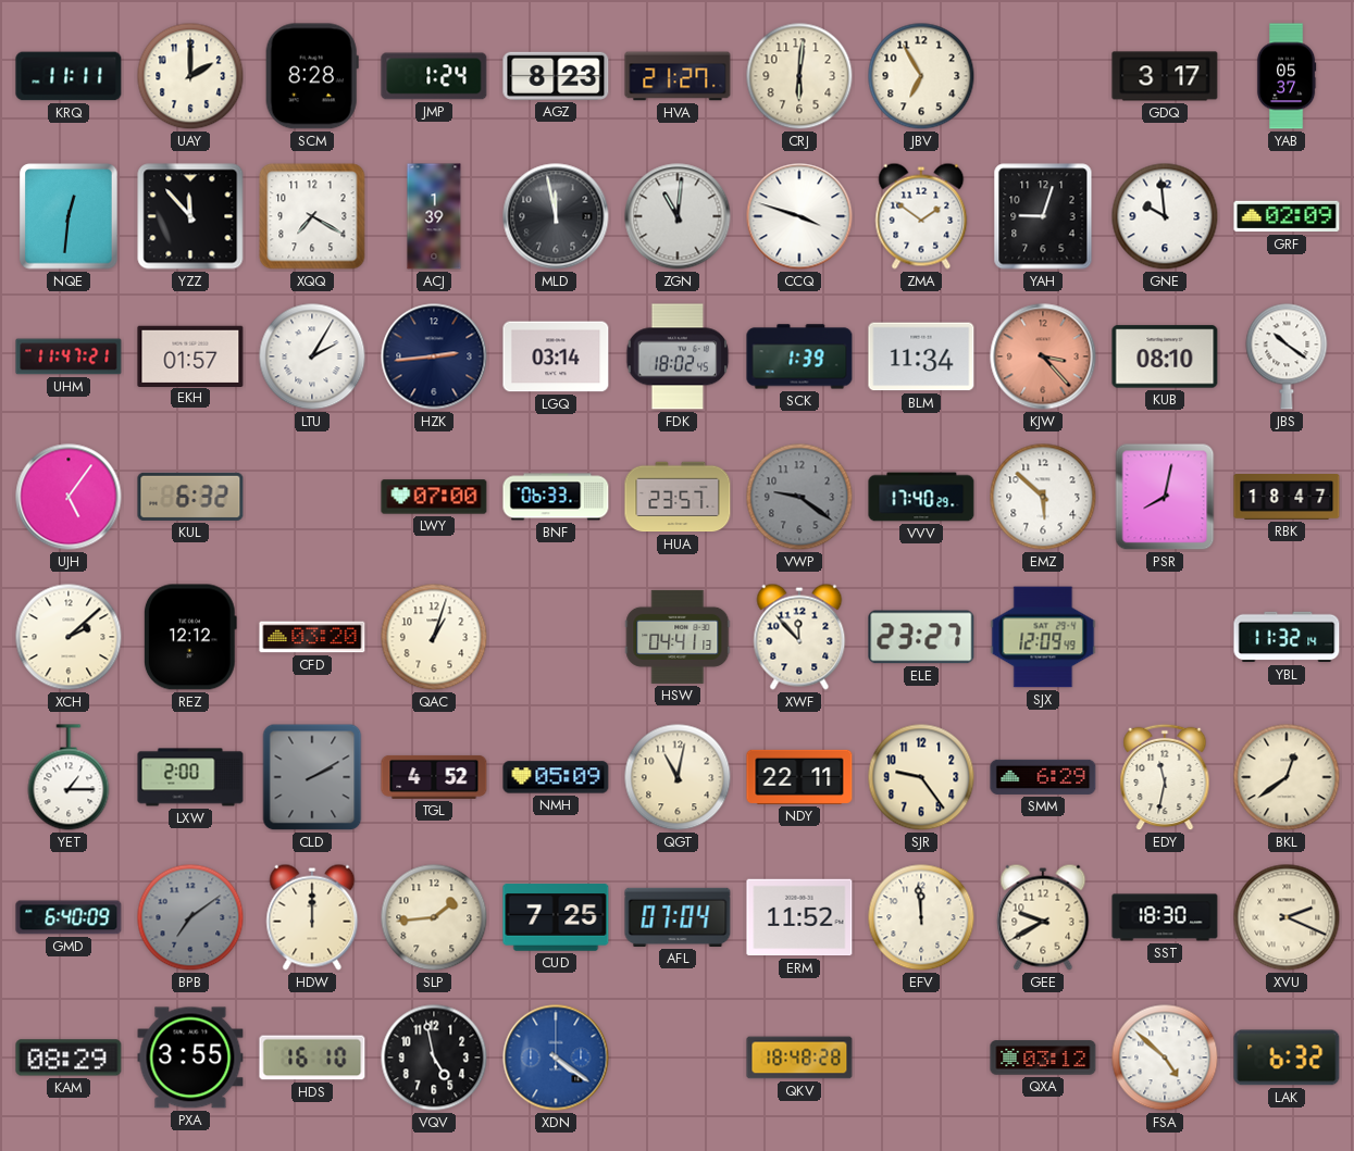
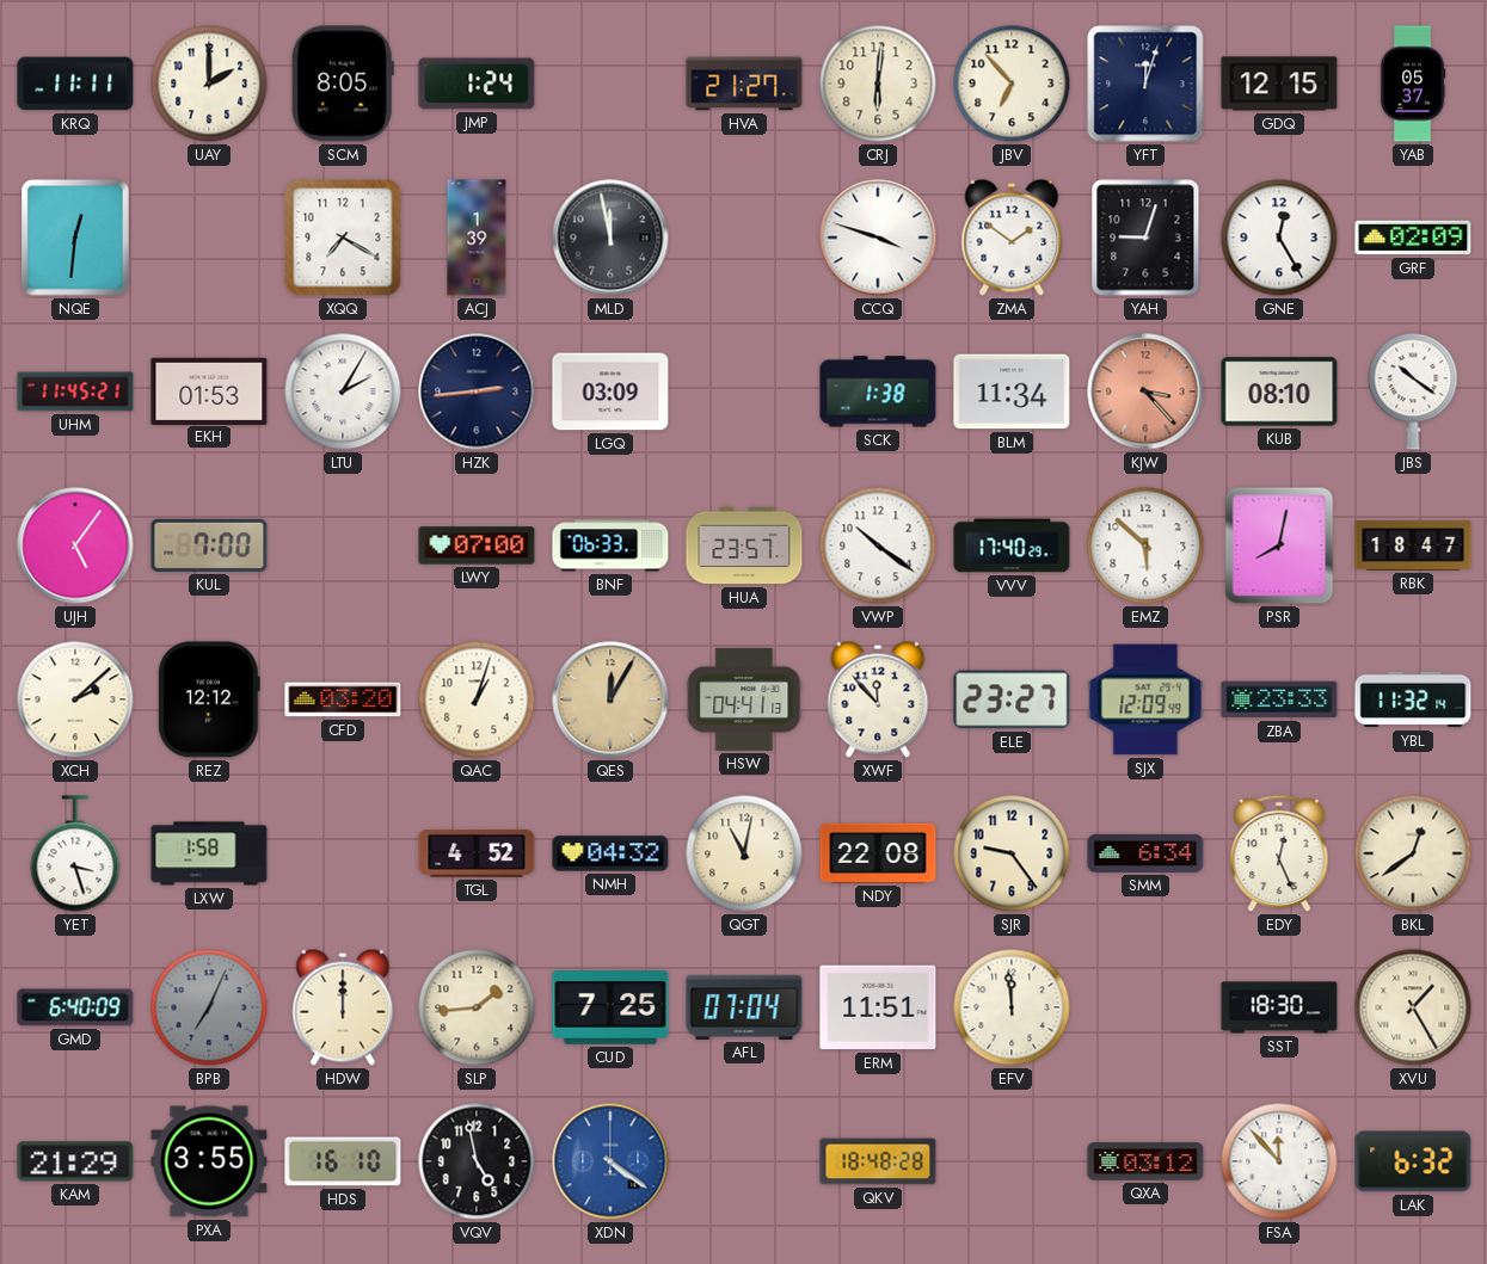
SCM: 8:28 -> 8:05 (343, 84)
AGZ: 8:23 -> none (556, 76)
JBV: 6:55 -> 6:53 (1012, 84)
YFT: none -> 12:03 (1145, 84)
GDQ: 3:17 -> 12:15 (1279, 84)
YZZ: 11:53 -> none (190, 216)
ZGN: 11:01 -> none (678, 216)
GNE: 9:59 -> 12:25 (1279, 238)
UHM: 11:47 -> 11:45 (75, 391)
EKH: 01:57 -> 01:53 (209, 390)
LGQ: 03:14 -> 03:09 (610, 391)
FDK: 18:02 -> none (678, 356)
SCK: 1:39 -> 1:38 (878, 391)
KUL: 6:32 -> 7:00 (209, 545)
VWP: 9:21 -> 10:21 (878, 545)
VWP dial: grey -> white (878, 545)
QES: none -> 12:05 (610, 699)
ZBA: none -> 23:33 (1279, 699)
YET: 1:15 -> 3:27 (75, 853)
LXW: 2:00 -> 1:58 (209, 853)
CLD: 2:10 -> none (312, 777)
NMH: 05:09 -> 04:32 (610, 853)
NDY: 22:11 -> 22:08 (878, 853)
SMM: 6:29 -> 6:34 (1145, 853)
EDY: 11:32 -> 12:26 (1279, 853)
BPB: 7:09 -> 7:04 (209, 1007)
ERM: 11:52 -> 11:51 (878, 1007)
GEE: 9:40 -> none (1043, 917)
XVU: 2:19 -> 1:25 (1413, 1007)
KAM: 08:29 -> 21:29 (75, 1161)
FSA: 4:52 -> 11:53 (1279, 1161)
